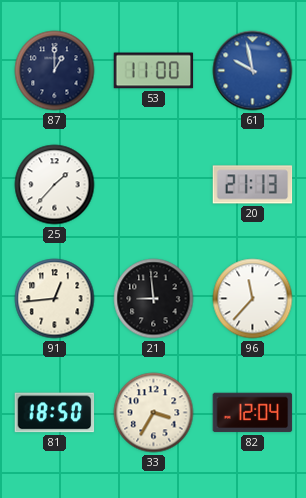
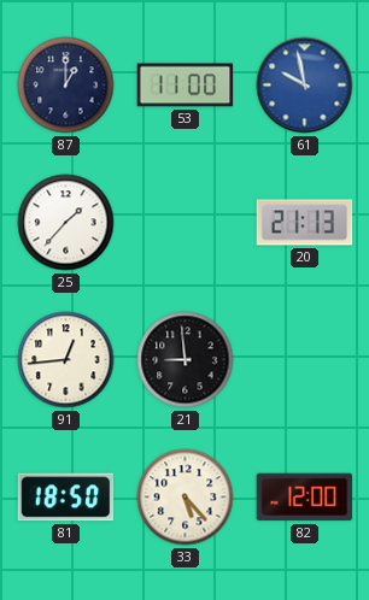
96: 11:37 -> none (253, 299)
33: 3:35 -> 5:23 (186, 498)
82: 12:04 -> 12:00 (305, 498)
